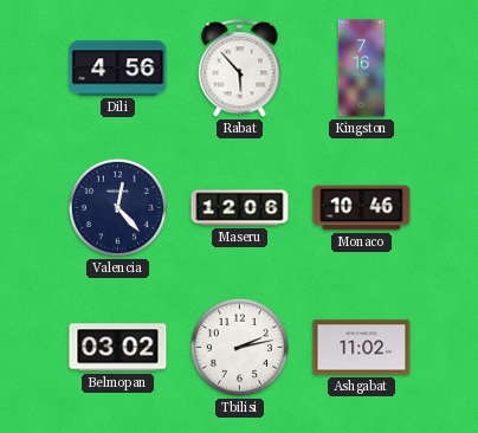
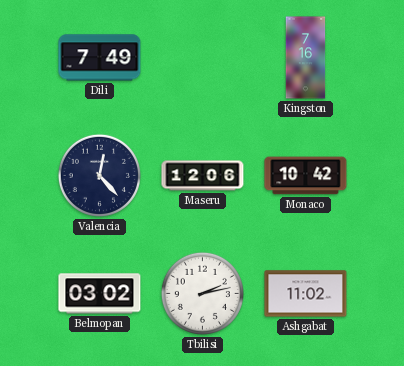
Dili: 4:56 -> 7:49 (100, 58)
Rabat: 5:53 -> none (240, 69)
Monaco: 10:46 -> 10:42 (306, 176)
